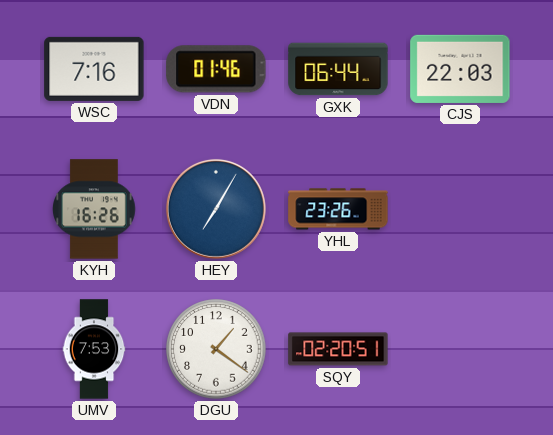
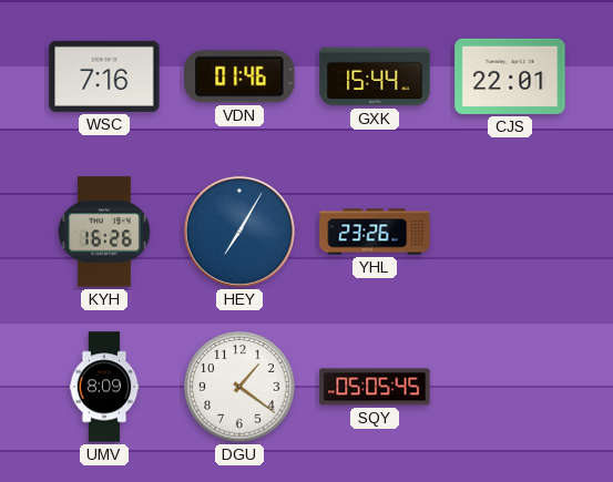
GXK: 06:44 -> 15:44 (375, 76)
CJS: 22:03 -> 22:01 (510, 76)
UMV: 7:53 -> 8:09 (104, 387)
SQY: 02:20 -> 05:05 (375, 387)
